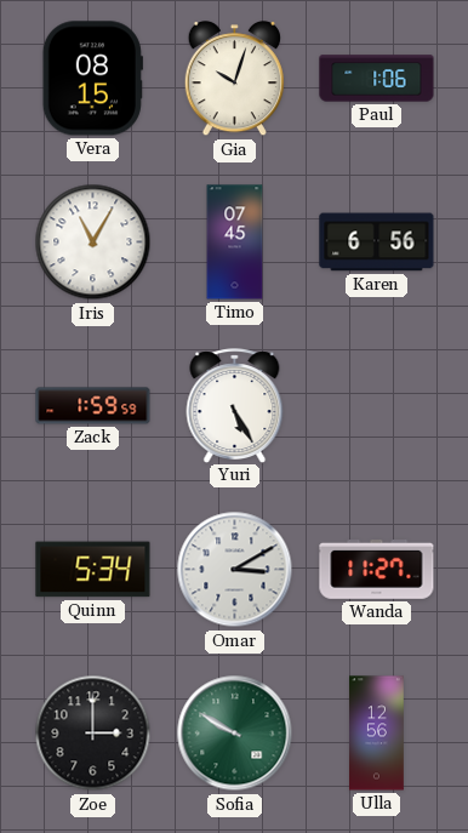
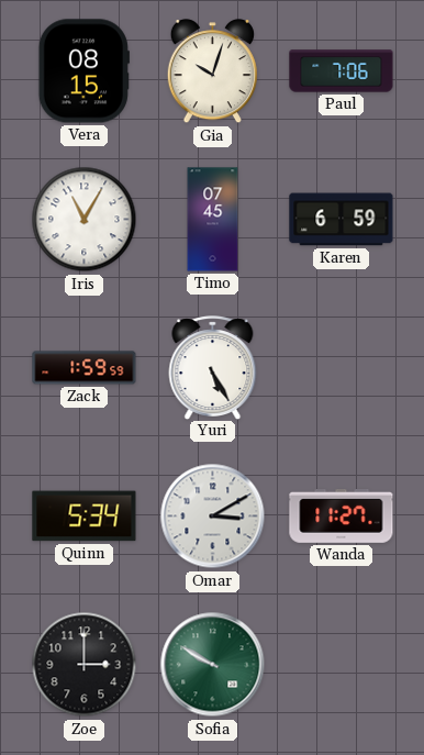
Paul: 1:06 -> 7:06 (342, 71)
Karen: 6:56 -> 6:59 (342, 220)
Ulla: 12:56 -> none (377, 734)
